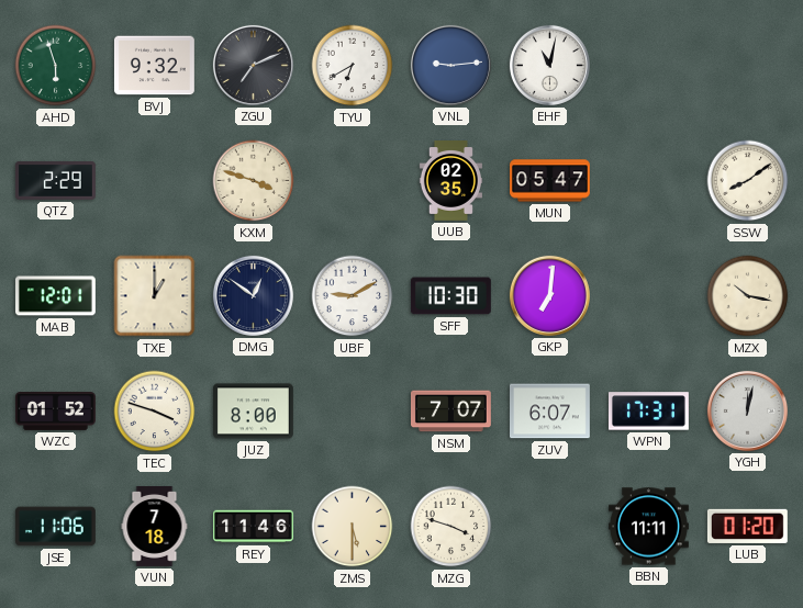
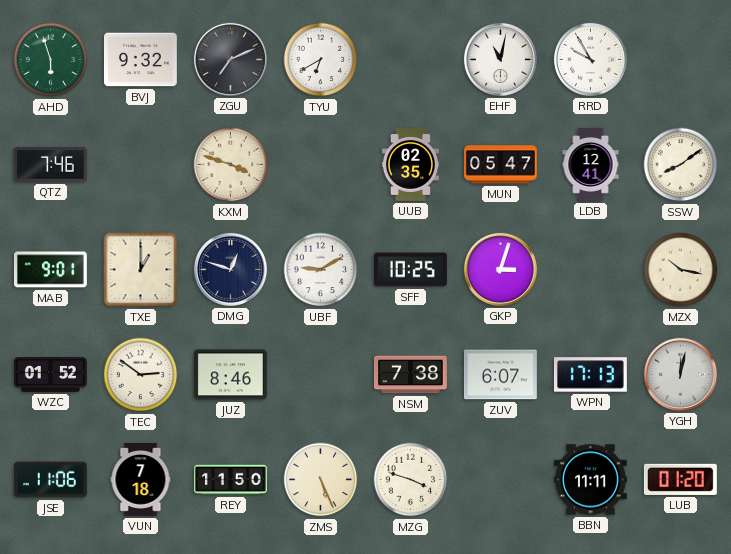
VNL: 9:14 -> none (450, 65)
RRD: none -> 9:55 (590, 59)
QTZ: 2:29 -> 7:46 (51, 165)
LDB: none -> 12:41 (591, 165)
MAB: 12:01 -> 9:01 (50, 270)
DMG: 12:51 -> 12:48 (230, 269)
SFF: 10:30 -> 10:25 (410, 270)
GKP: 7:01 -> 3:03 (500, 269)
TEC: 3:48 -> 2:51 (141, 375)
JUZ: 8:00 -> 8:46 (230, 375)
NSM: 7:07 -> 7:38 (410, 375)
WPN: 17:31 -> 17:13 (590, 375)
REY: 11:46 -> 11:50 (230, 480)
ZMS: 5:30 -> 5:26 (321, 480)
